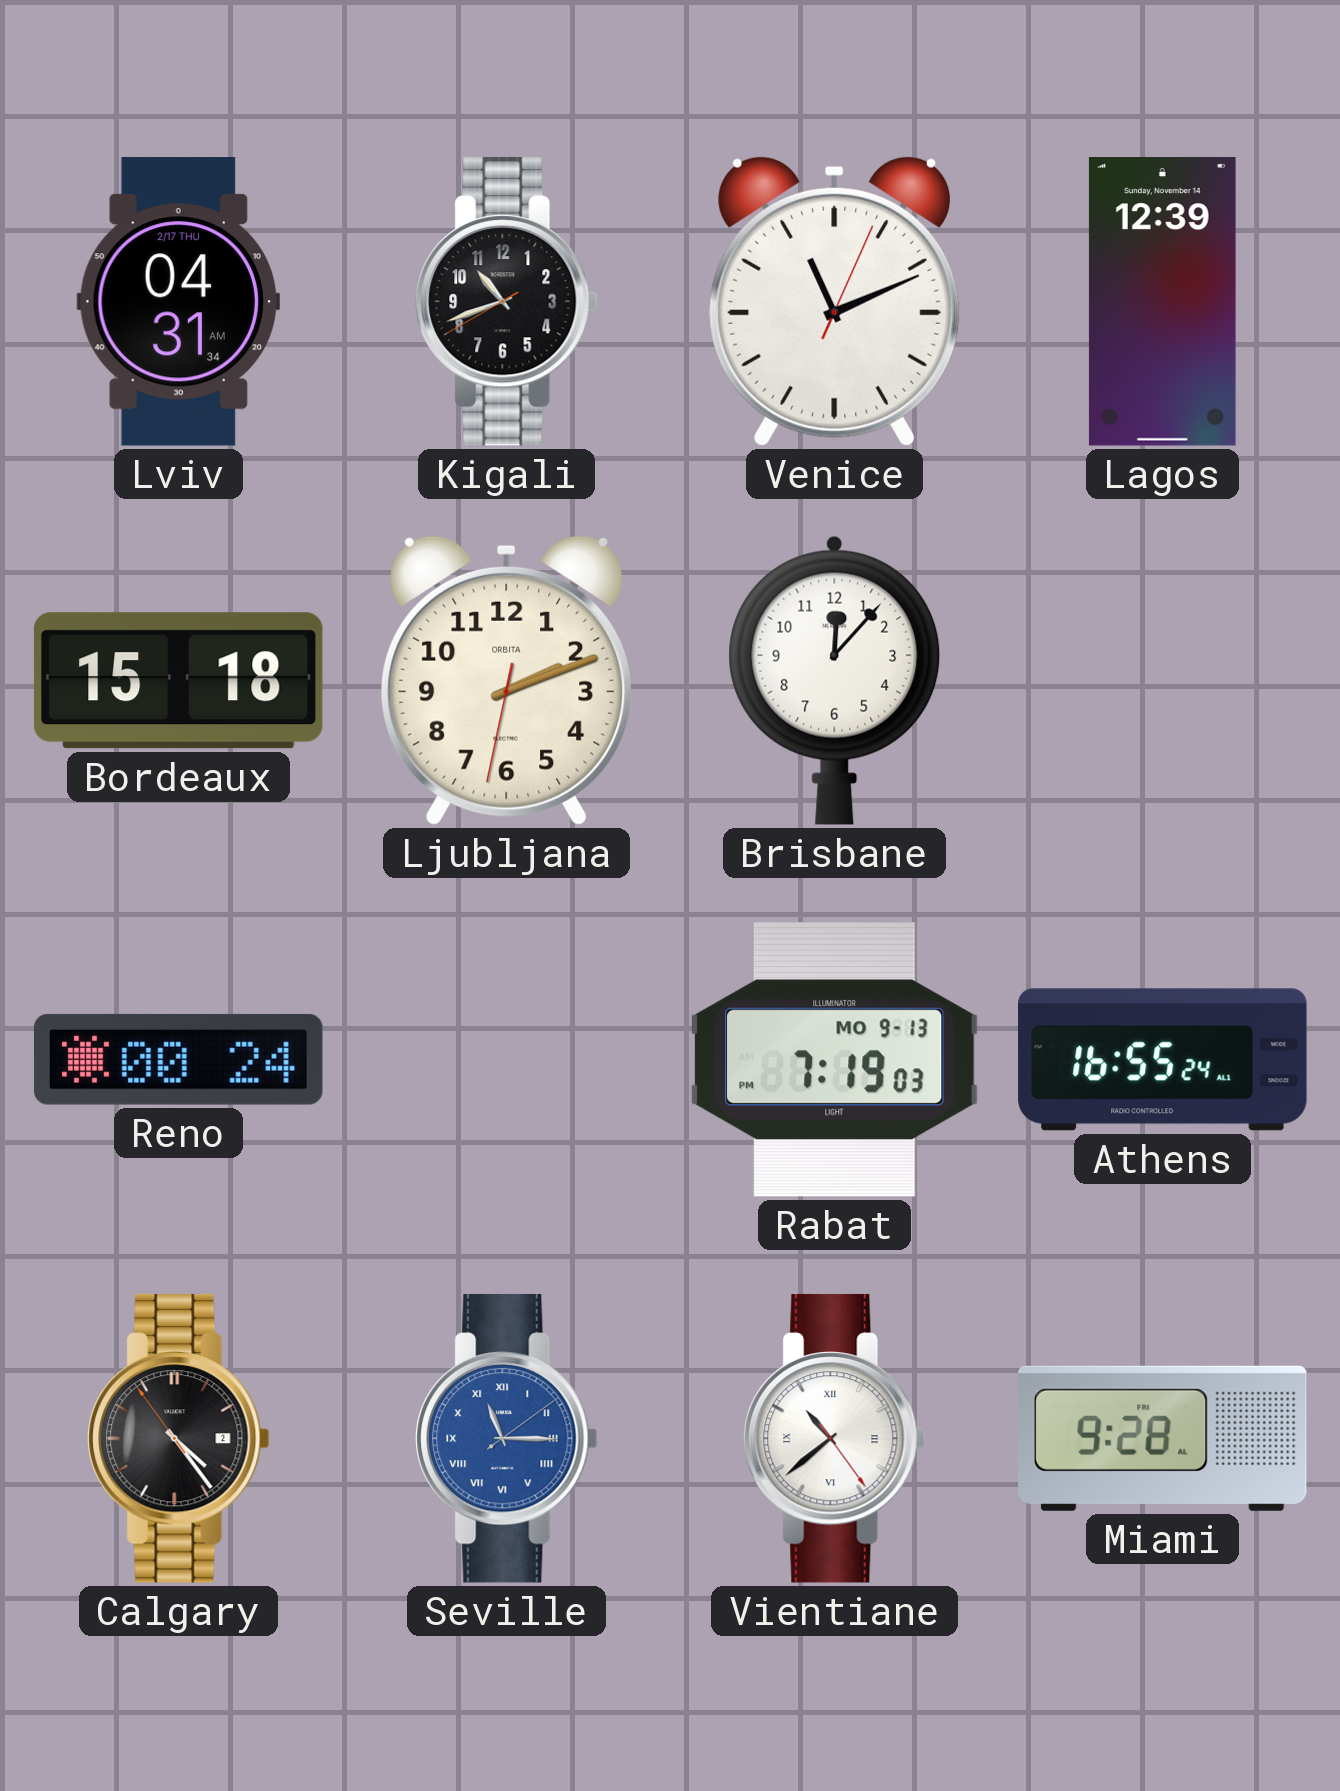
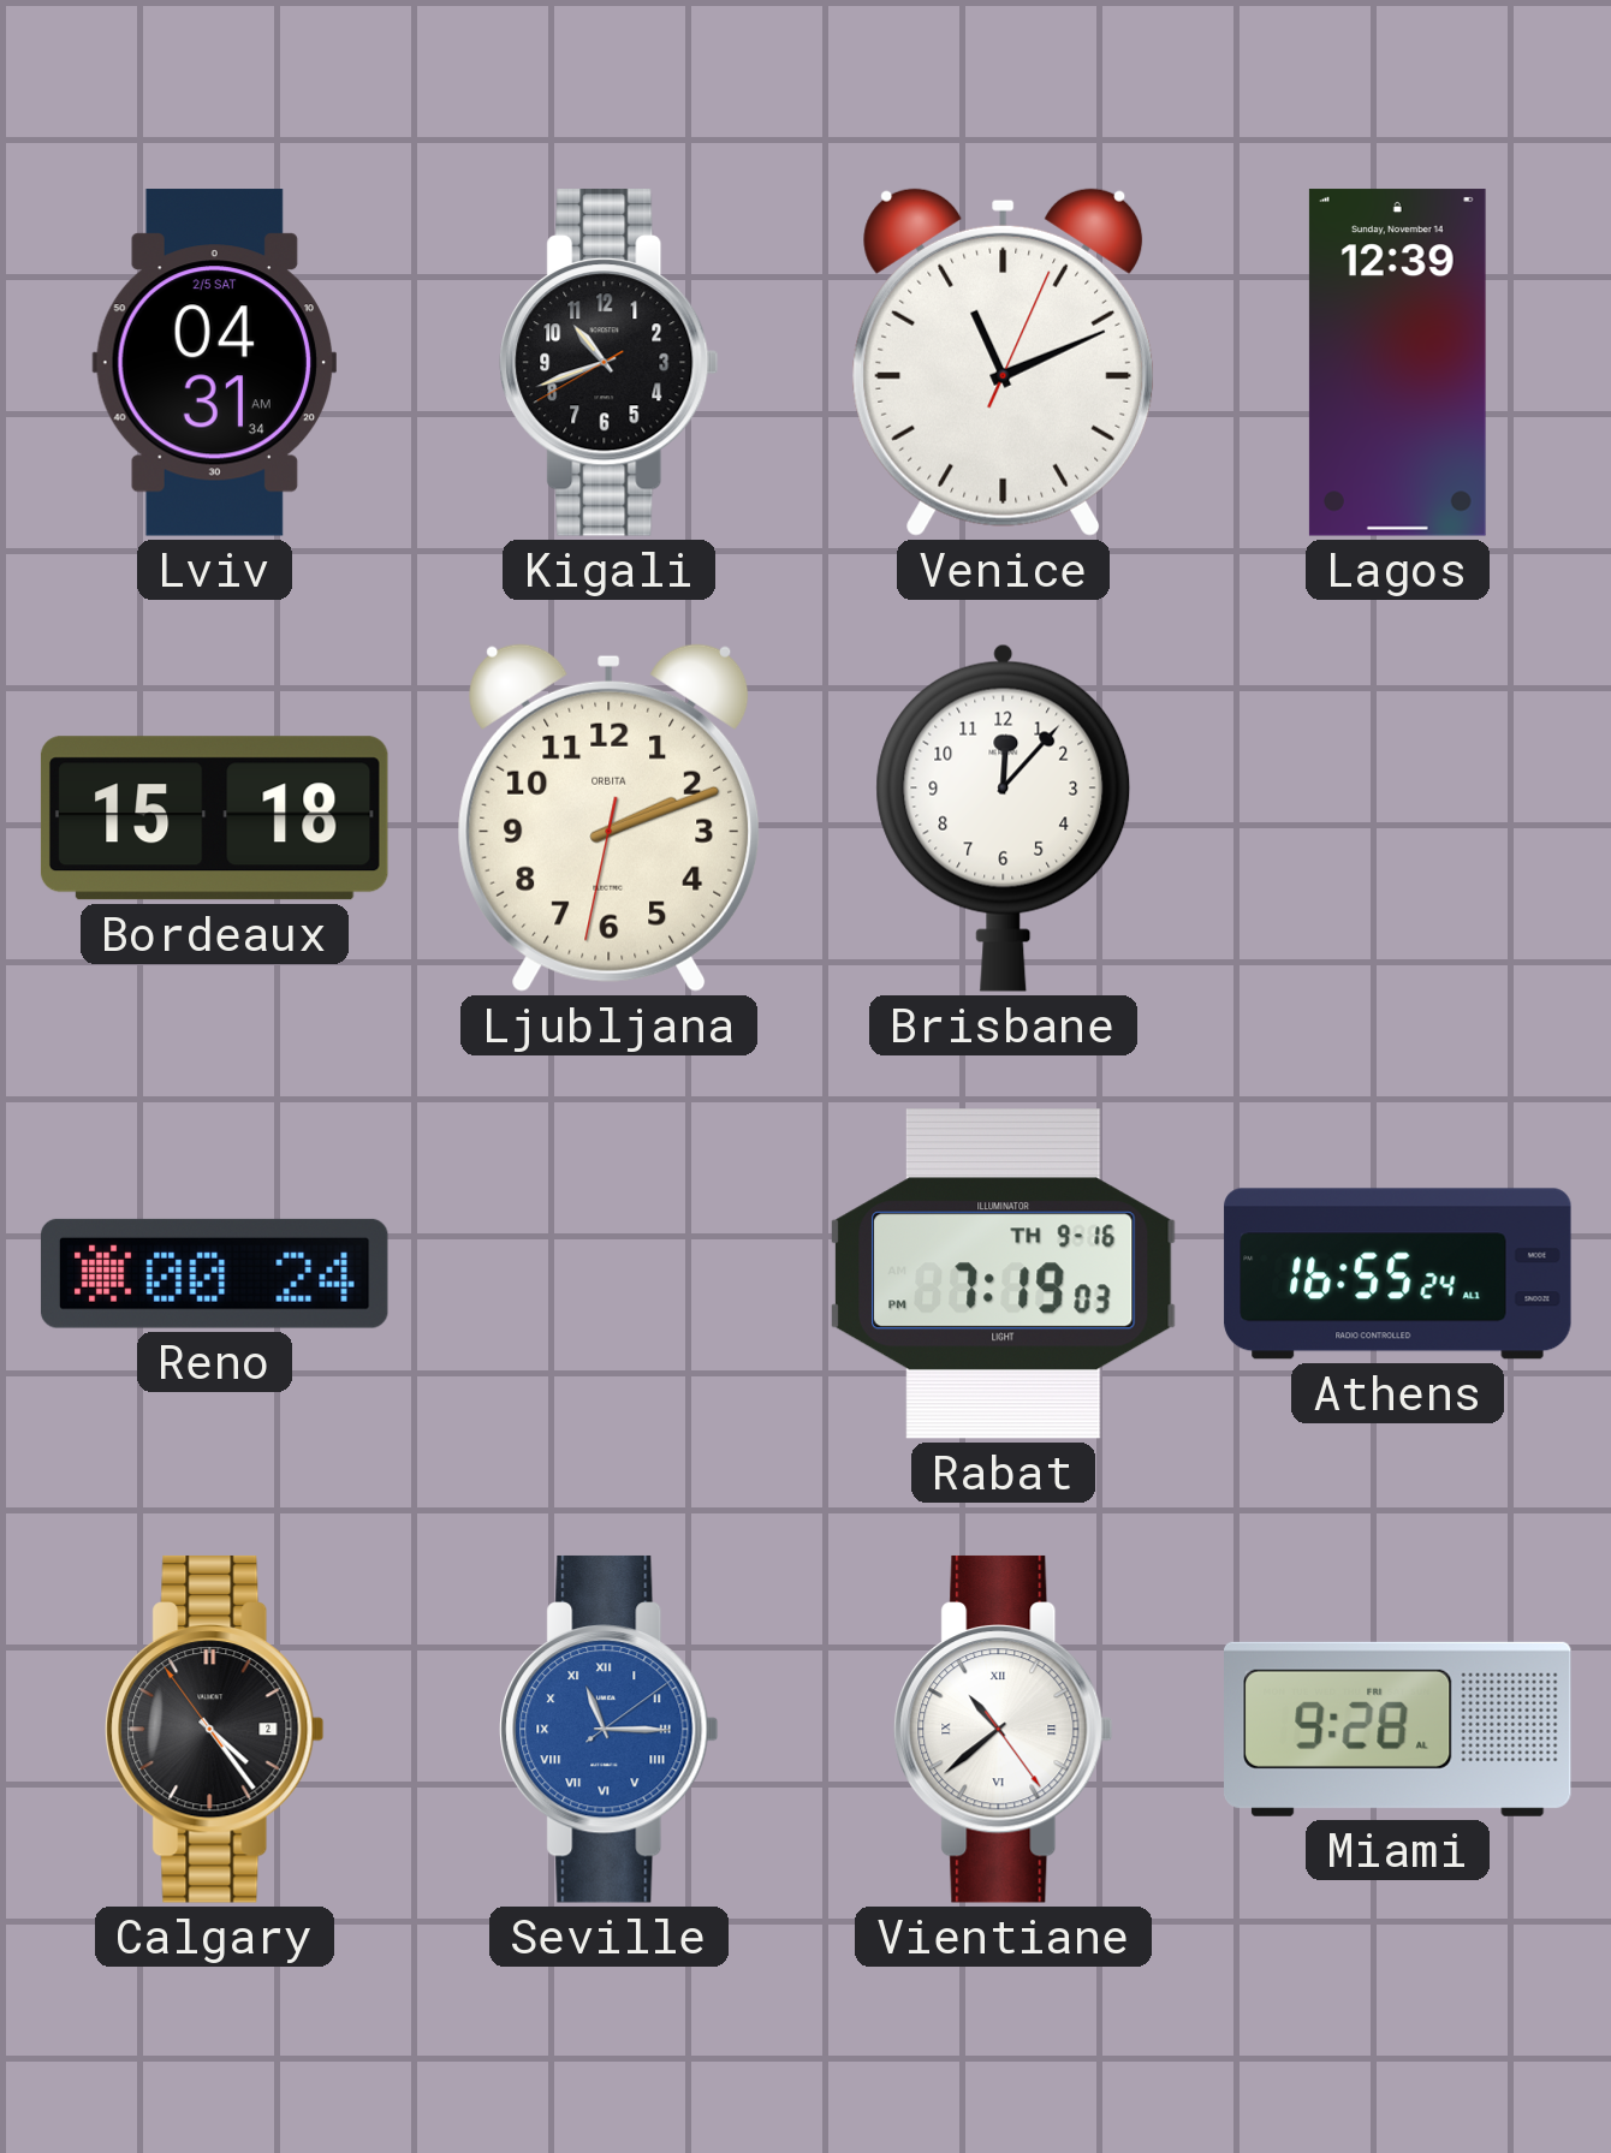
Lviv date: 2/17 THU -> 2/5 SAT (214, 363)
Rabat date: MO 9-13 -> TH 9-16 (1003, 1274)
